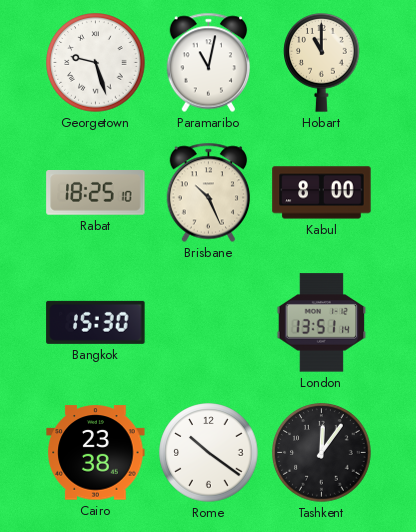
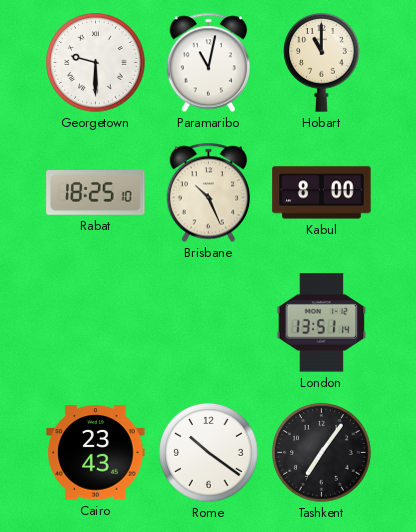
Georgetown: 9:27 -> 9:30 (96, 63)
Bangkok: 15:30 -> none (96, 322)
Cairo: 23:38 -> 23:43 (96, 453)
Tashkent: 12:06 -> 7:06 (322, 453)
